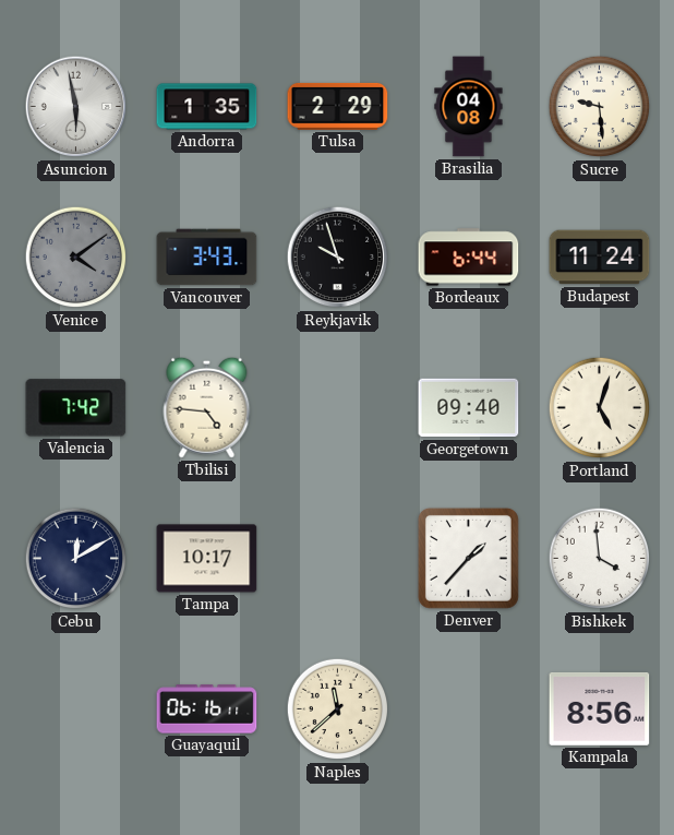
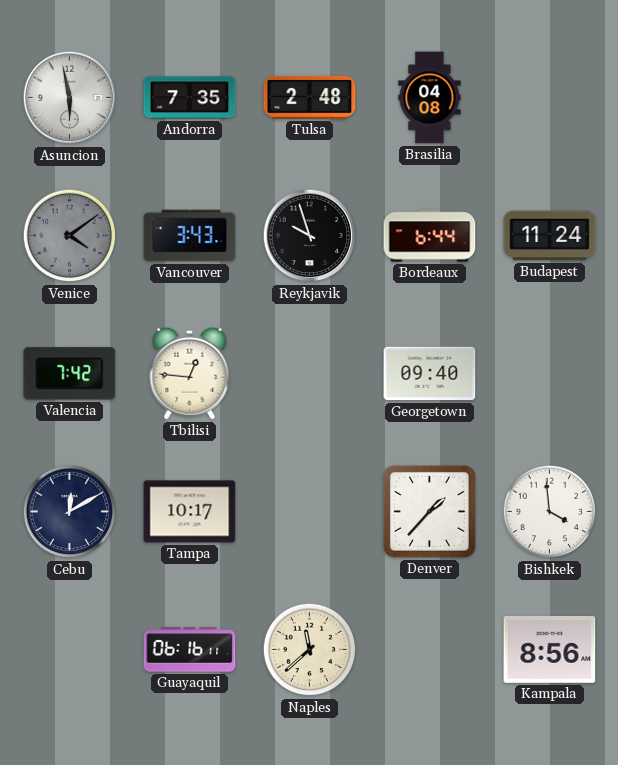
Andorra: 1:35 -> 7:35 (190, 98)
Tulsa: 2:29 -> 2:48 (310, 97)
Sucre: 9:29 -> none (600, 107)
Tbilisi: 4:46 -> 12:46 (190, 373)
Portland: 5:03 -> none (600, 408)
